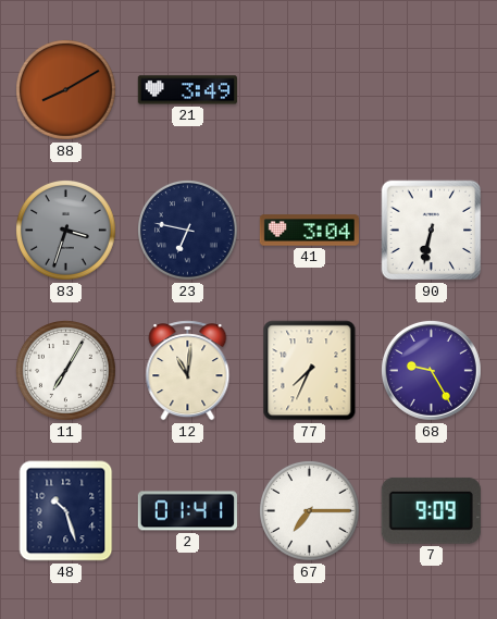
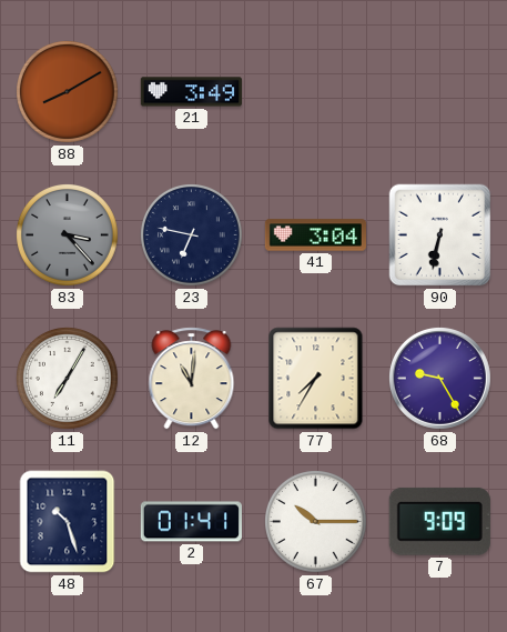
83: 3:33 -> 3:23 (68, 235)
77: 7:34 -> 7:35 (316, 379)
67: 7:15 -> 10:15 (316, 522)
